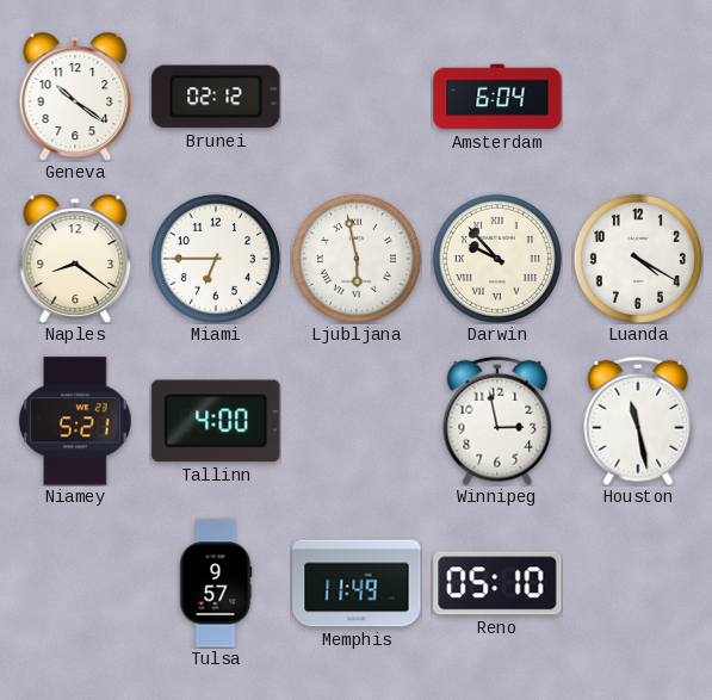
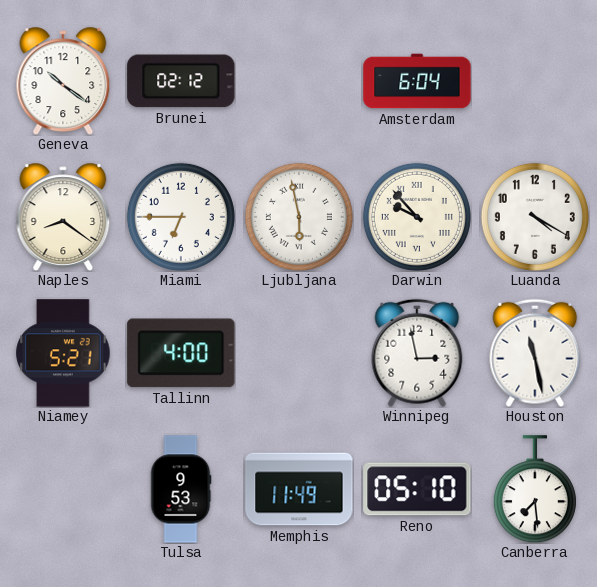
Tulsa: 9:57 -> 9:53 (181, 489)
Canberra: none -> 7:29 (535, 489)
